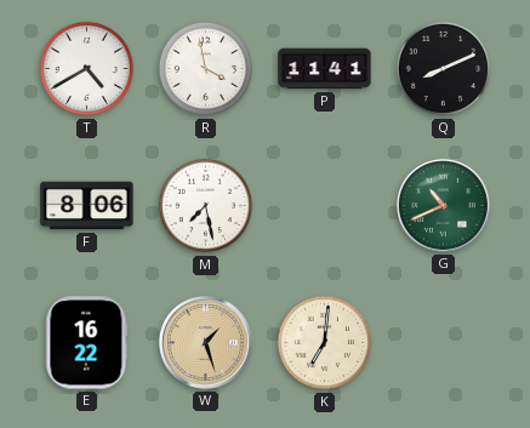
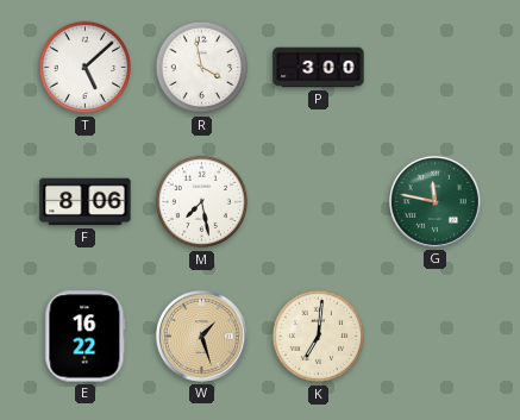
T: 4:40 -> 5:08 (86, 68)
P: 11:41 -> 3:00 (319, 68)
Q: 8:11 -> none (444, 69)
G: 10:41 -> 11:47 (434, 201)
